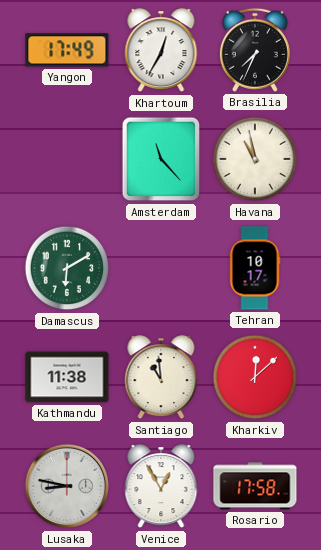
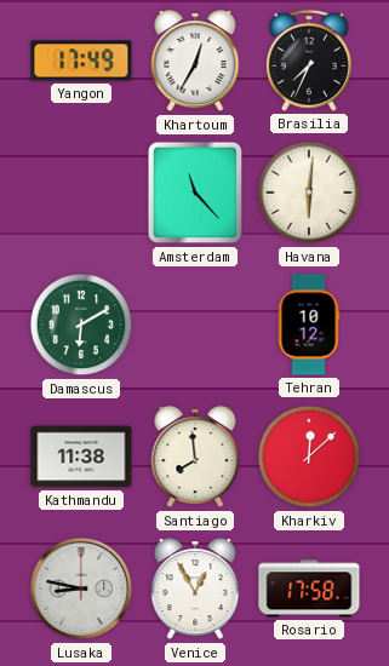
Havana: 10:58 -> 6:01 (309, 193)
Tehran: 10:17 -> 10:12 (309, 325)
Santiago: 10:59 -> 7:59 (195, 458)
